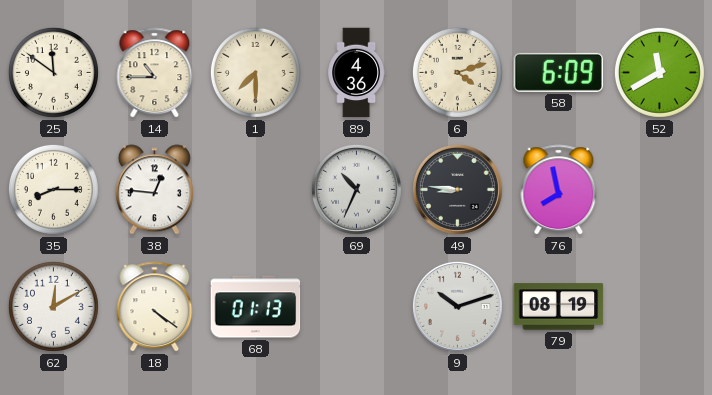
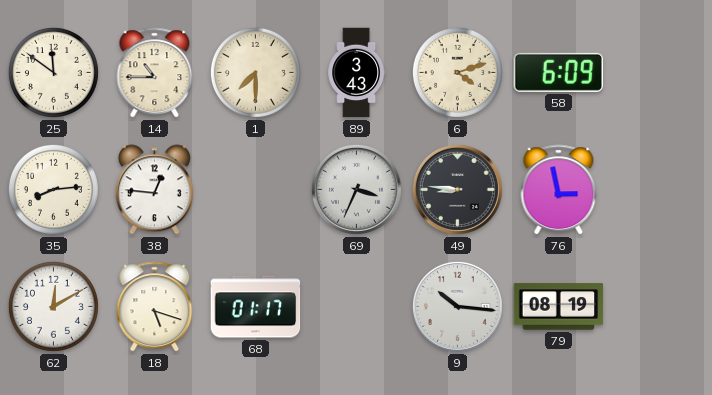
89: 4:36 -> 3:43 (357, 73)
52: 11:40 -> none (659, 72)
35: 8:15 -> 8:14 (53, 189)
69: 10:34 -> 3:34 (356, 189)
76: 7:58 -> 2:58 (559, 190)
18: 4:21 -> 5:18 (155, 307)
68: 01:13 -> 01:17 (256, 307)
9: 10:12 -> 10:16 (457, 306)
